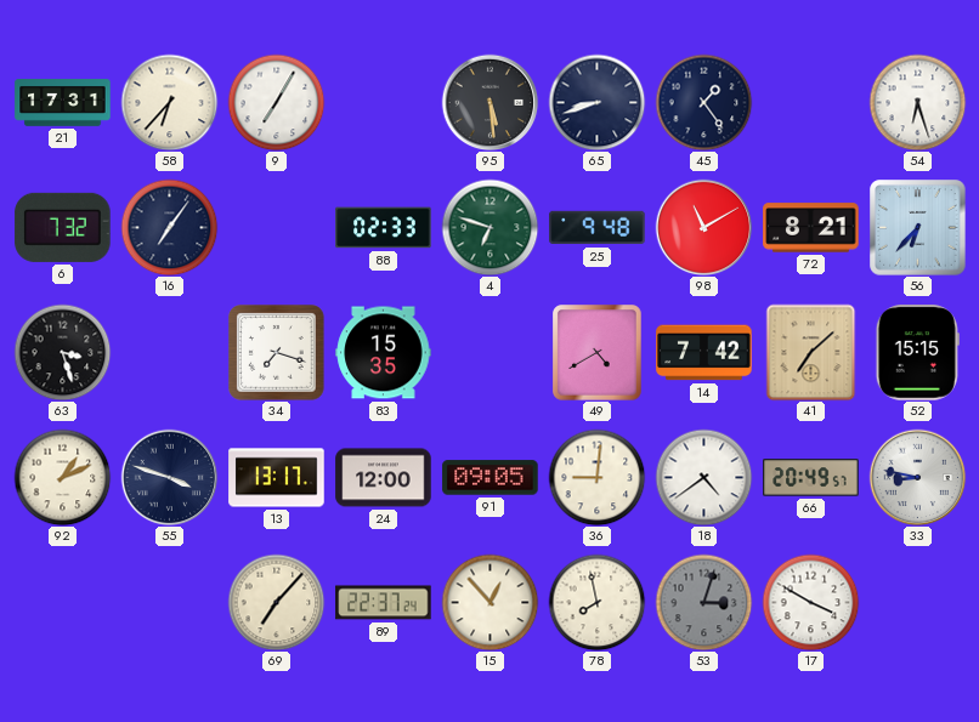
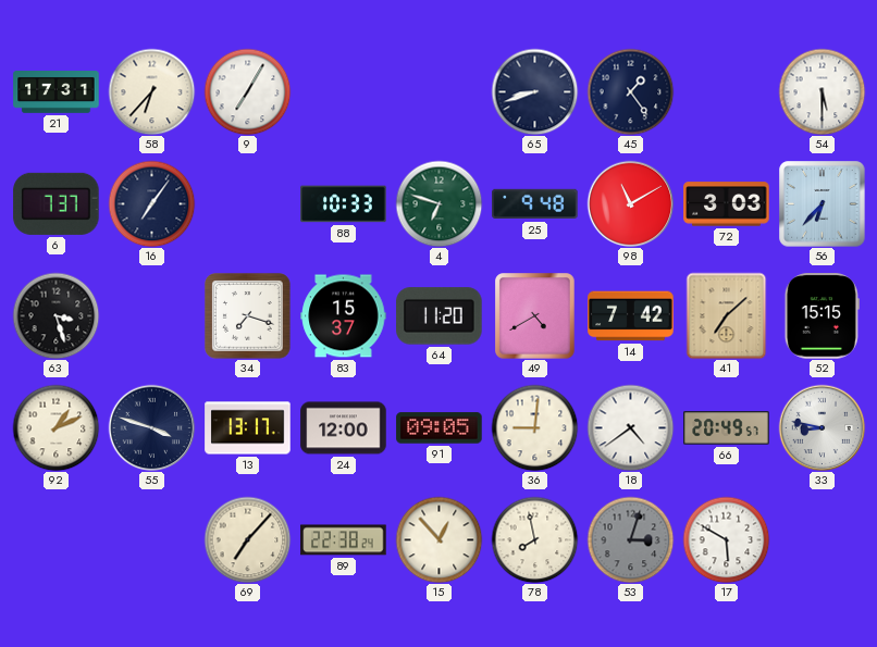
95: 5:29 -> none (490, 102)
54: 6:27 -> 5:30 (822, 91)
6: 7:32 -> 7:37 (57, 203)
88: 02:33 -> 10:33 (344, 204)
72: 8:21 -> 3:03 (727, 204)
83: 15:35 -> 15:37 (344, 316)
64: none -> 11:20 (440, 316)
89: 22:37 -> 22:38 (344, 540)
17: 3:50 -> 5:50 (726, 539)
